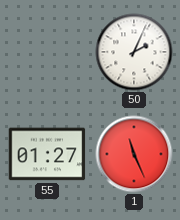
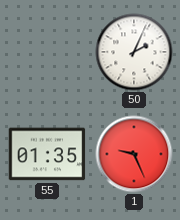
55: 01:27 -> 01:35 (47, 154)
1: 11:26 -> 9:26 (134, 154)
